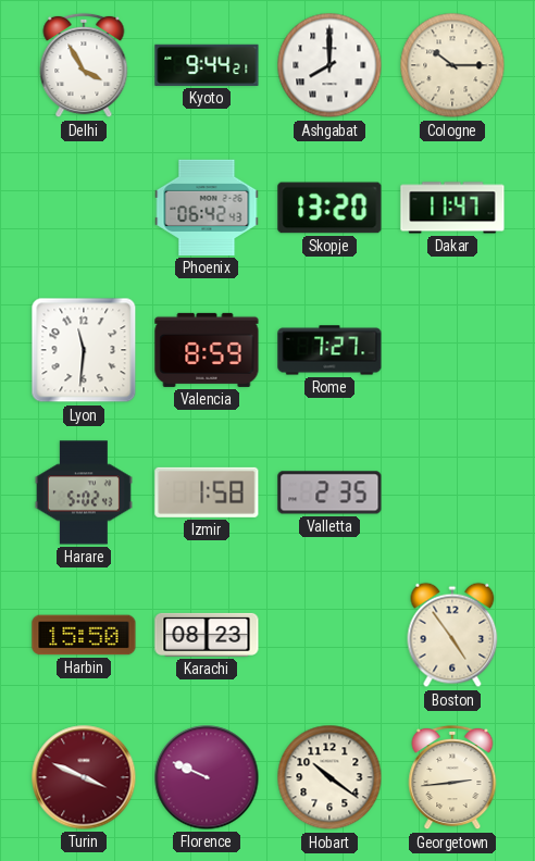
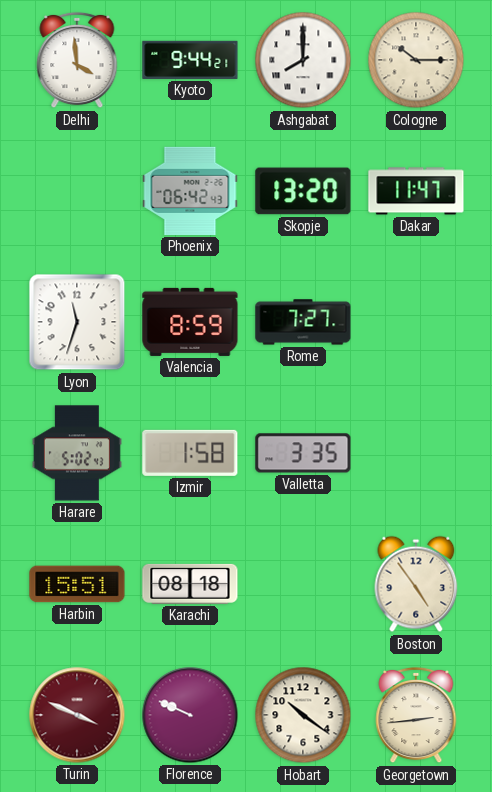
Delhi: 3:55 -> 3:59 (77, 60)
Lyon: 11:31 -> 11:33 (77, 322)
Valletta: 2:35 -> 3:35 (303, 453)
Harbin: 15:50 -> 15:51 (77, 584)
Karachi: 08:23 -> 08:18 (190, 584)
